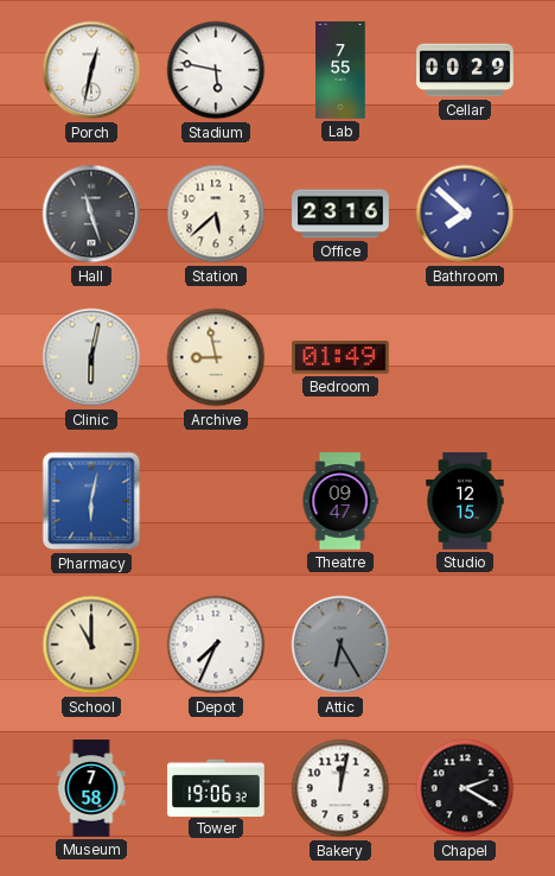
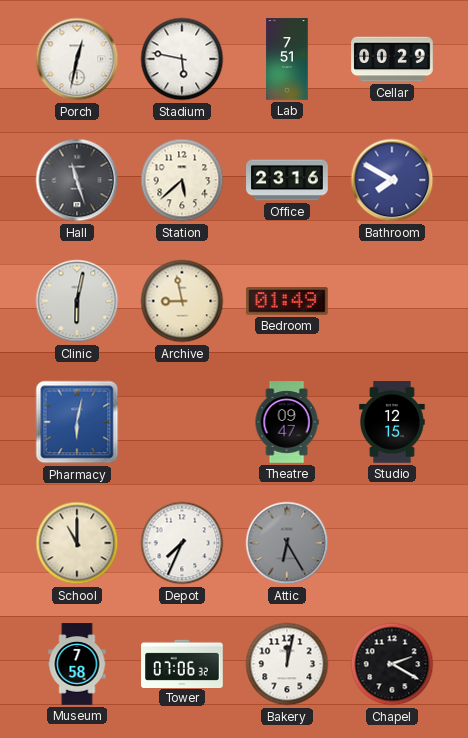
Lab: 7:55 -> 7:51 (287, 59)
Bathroom: 7:52 -> 7:50 (392, 180)
Tower: 19:06 -> 07:06 (182, 663)
